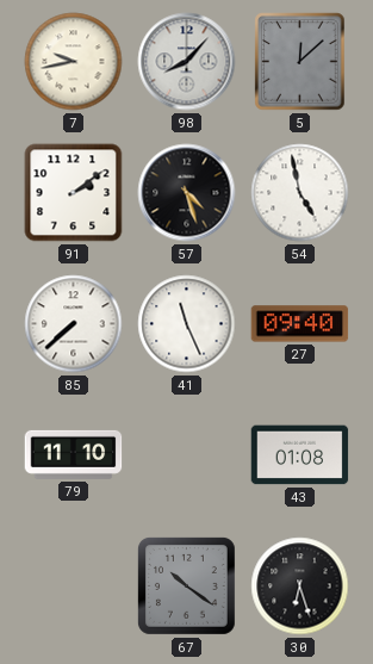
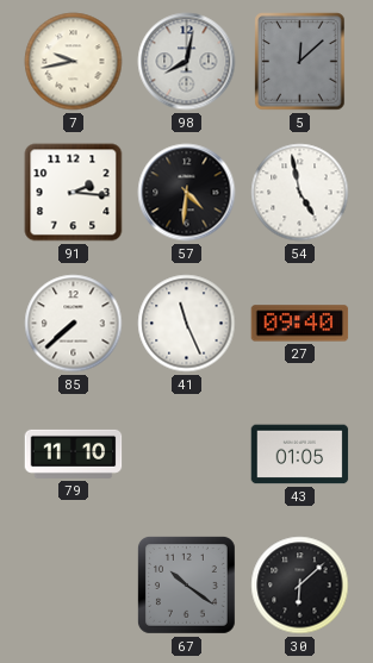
98: 8:07 -> 8:02 (187, 62)
91: 2:09 -> 2:16 (74, 193)
57: 4:27 -> 4:31 (187, 193)
43: 01:08 -> 01:05 (300, 455)
30: 6:27 -> 6:08 (300, 586)
